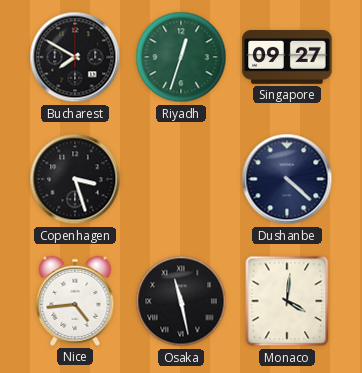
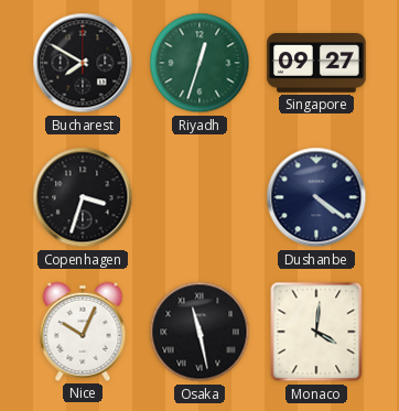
Copenhagen: 3:27 -> 3:33 (83, 197)
Dushanbe: 4:22 -> 4:21 (316, 197)
Nice: 4:44 -> 10:04 (83, 332)
